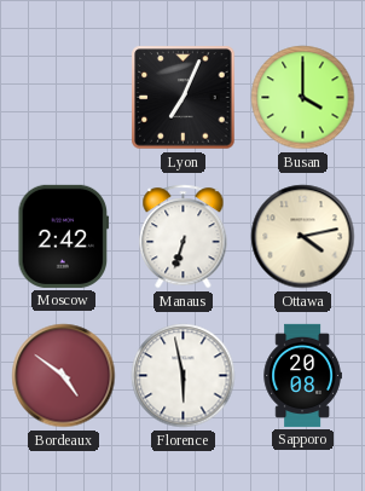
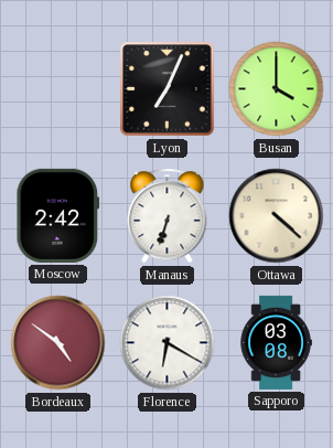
Ottawa: 4:13 -> 4:22 (277, 216)
Florence: 5:58 -> 6:20 (168, 343)
Sapporo: 20:08 -> 03:08 (276, 342)
